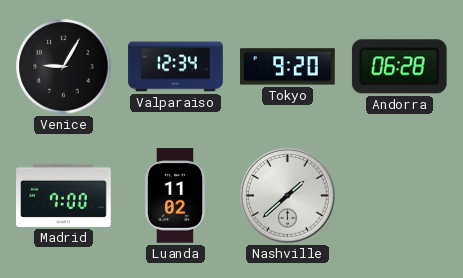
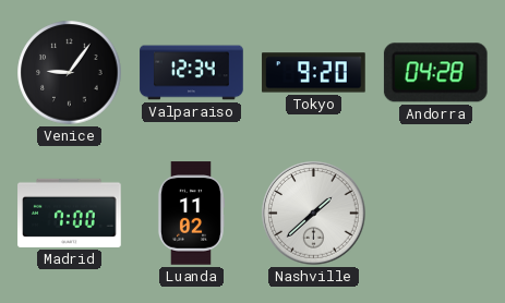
Venice: 9:05 -> 9:06 (70, 73)
Andorra: 06:28 -> 04:28 (435, 73)
